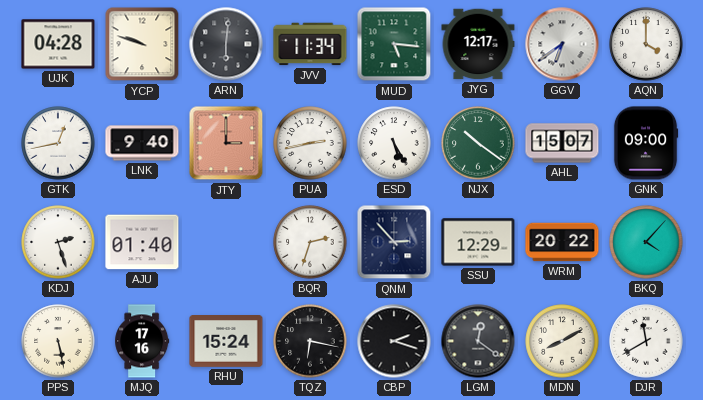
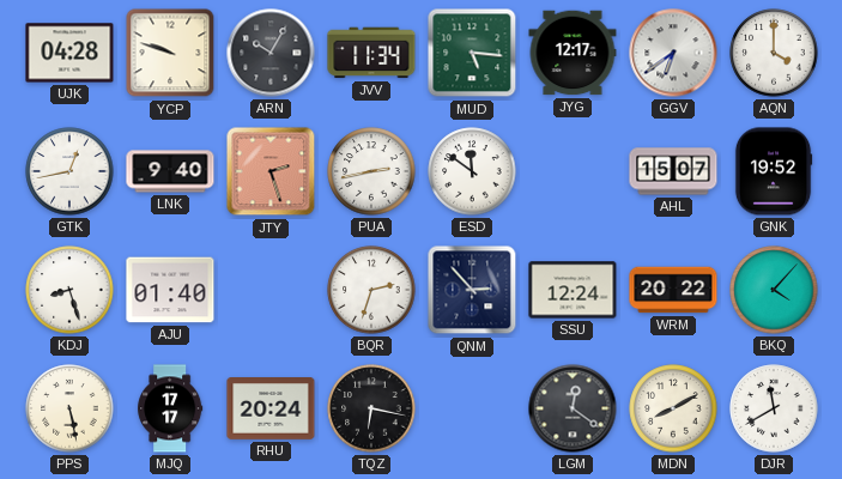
ARN: 6:01 -> 10:05 (271, 53)
JTY: 3:00 -> 2:27 (271, 171)
ESD: 5:25 -> 11:51 (472, 171)
NJX: 10:21 -> none (478, 143)
GNK: 09:00 -> 19:52 (774, 171)
KDJ: 2:27 -> 8:27 (69, 290)
SSU: 12:29 -> 12:24 (573, 290)
MJQ: 17:16 -> 17:17 (170, 408)
RHU: 15:24 -> 20:24 (271, 410)
CBP: 2:18 -> none (394, 341)
